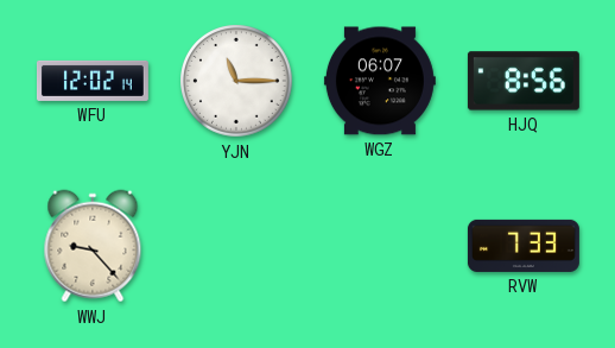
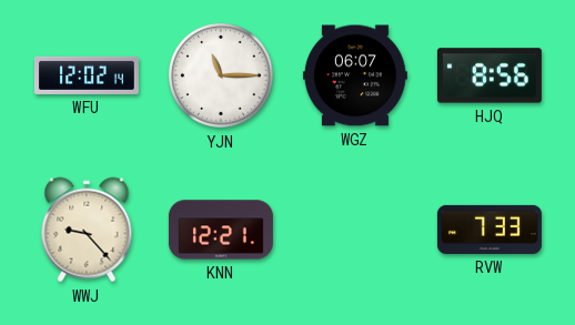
KNN: none -> 12:21 (221, 230)
